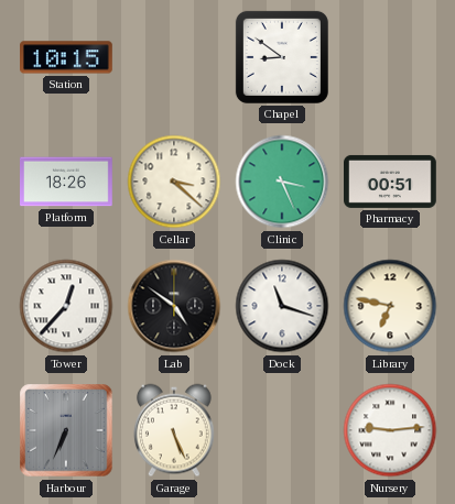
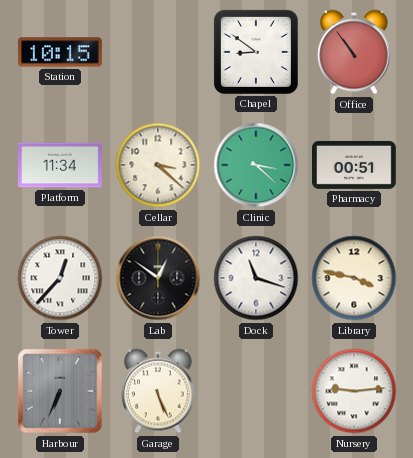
Office: none -> 10:54 (354, 52)
Platform: 18:26 -> 11:34 (61, 165)
Clinic: 3:26 -> 3:22 (256, 165)
Lab: 4:51 -> 12:51 (158, 278)
Library: 6:47 -> 3:47 (354, 278)
